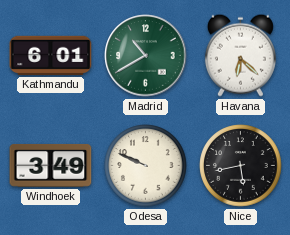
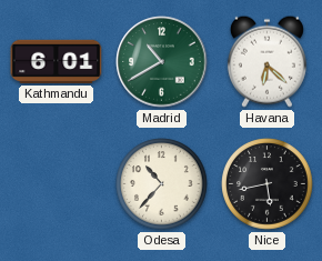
Windhoek: 3:49 -> none (51, 165)
Odesa: 9:49 -> 10:37 (162, 184)
